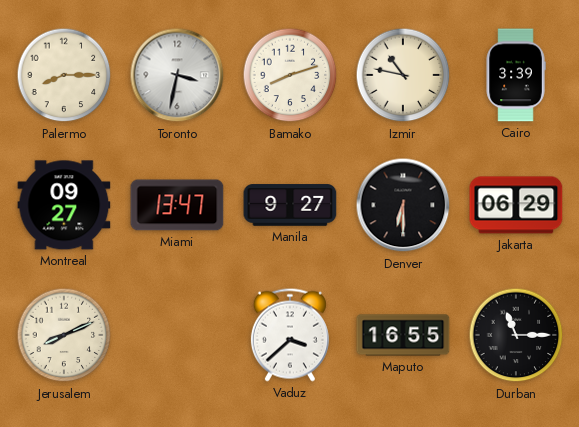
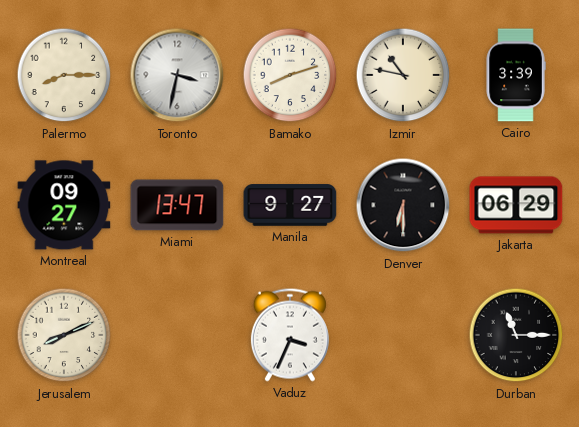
Vaduz: 3:38 -> 3:34 (290, 335)
Maputo: 16:55 -> none (403, 335)
